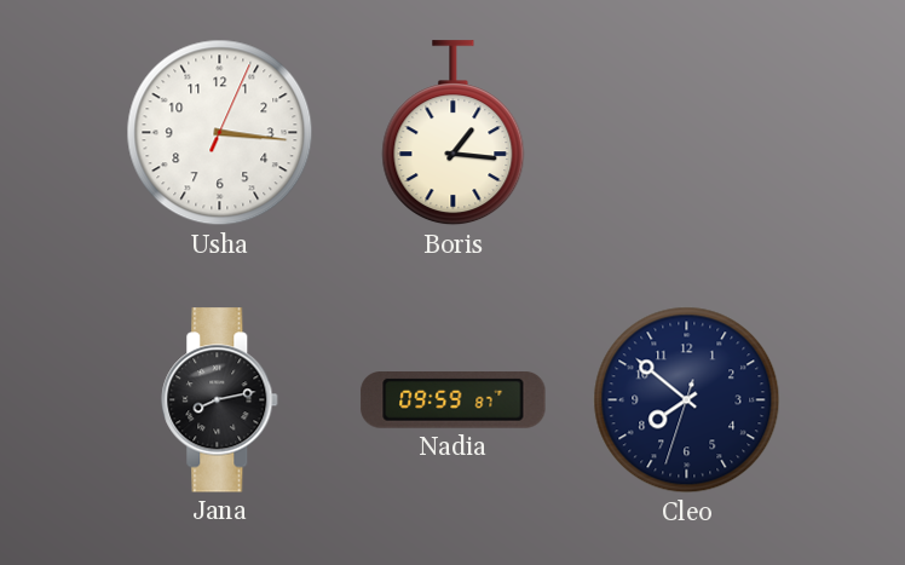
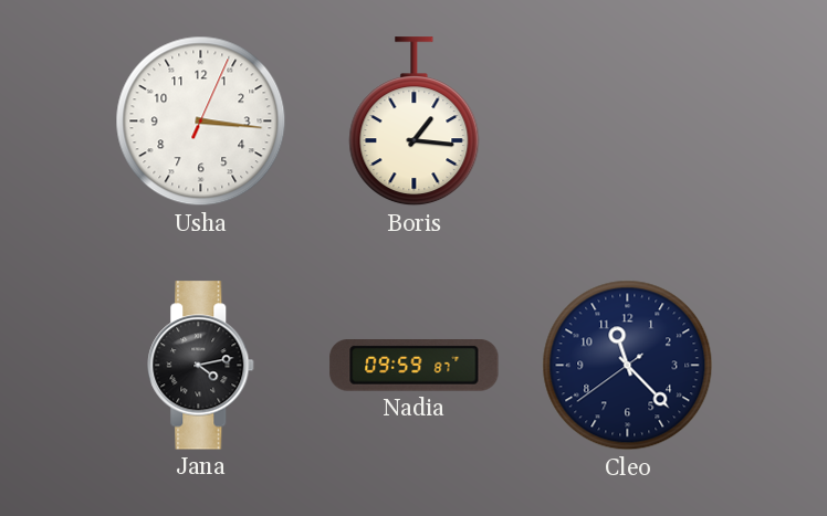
Jana: 8:13 -> 4:13 (201, 366)
Cleo: 7:51 -> 11:22 (628, 366)
